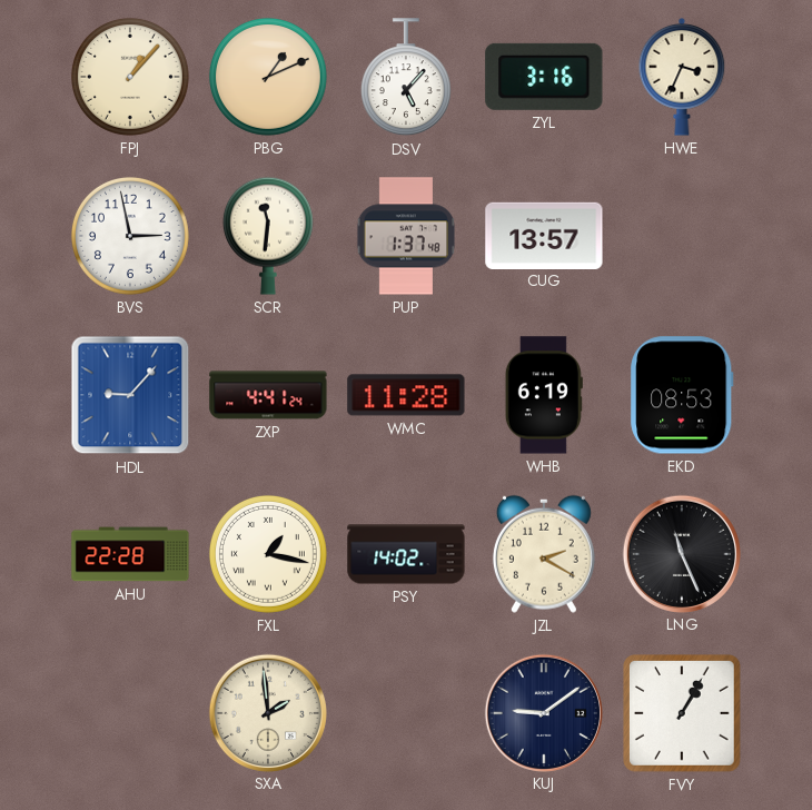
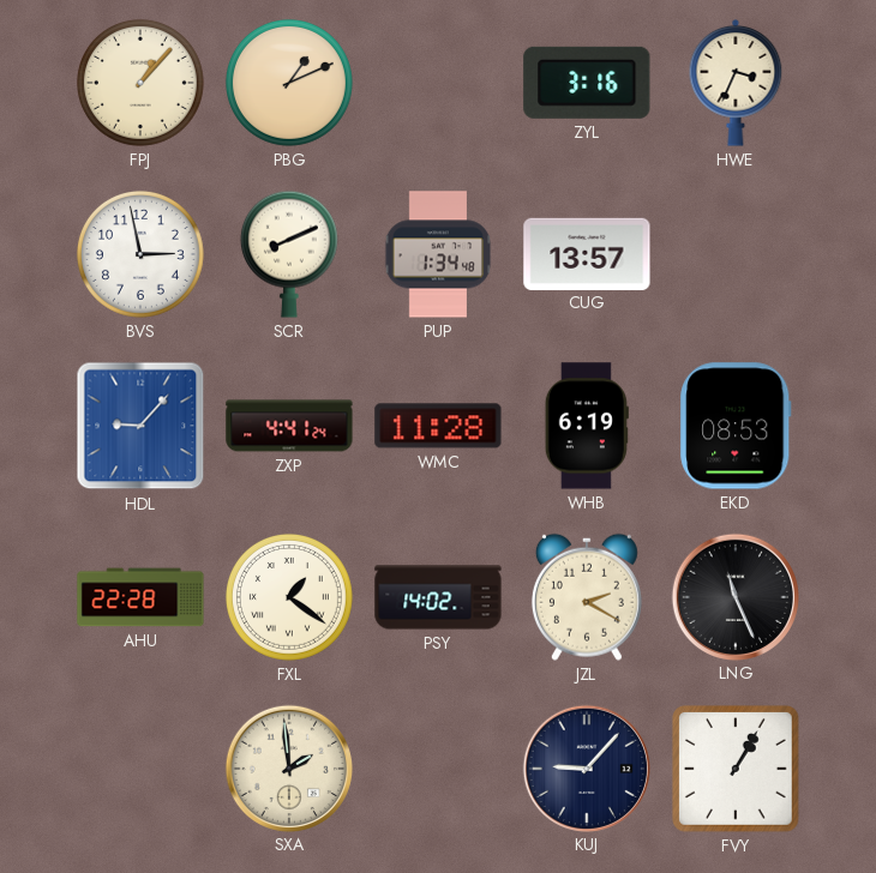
DSV: 5:07 -> none (406, 78)
SCR: 11:31 -> 8:11 (289, 254)
PUP: 1:37 -> 1:34 (438, 254)
FXL: 1:17 -> 1:21 (289, 597)
KUJ: 9:09 -> 9:07 (586, 767)
